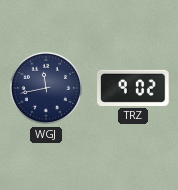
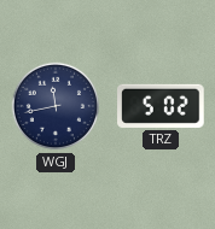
TRZ: 9:02 -> 5:02 (162, 106)
